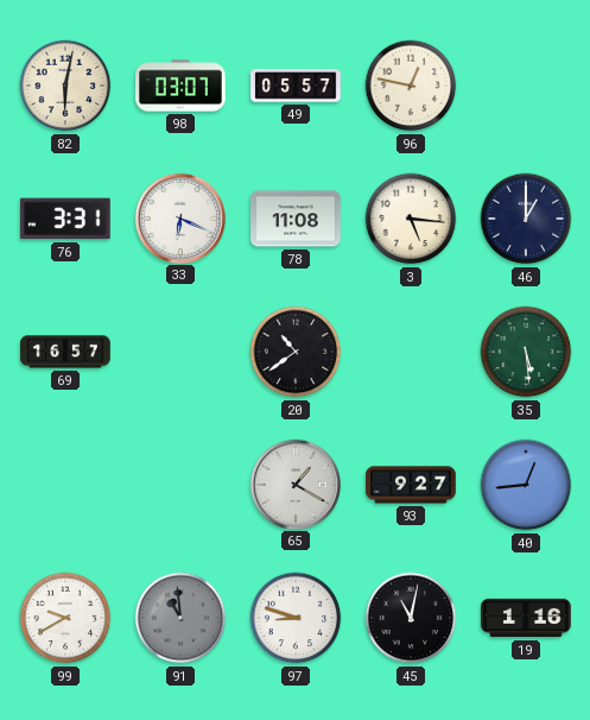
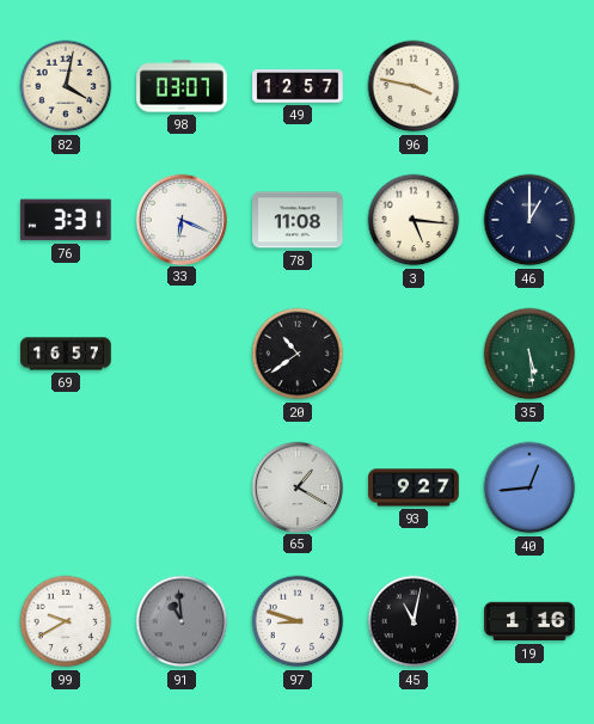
82: 6:02 -> 4:02 (66, 86)
49: 05:57 -> 12:57 (298, 86)
96: 12:47 -> 3:47 (414, 86)
